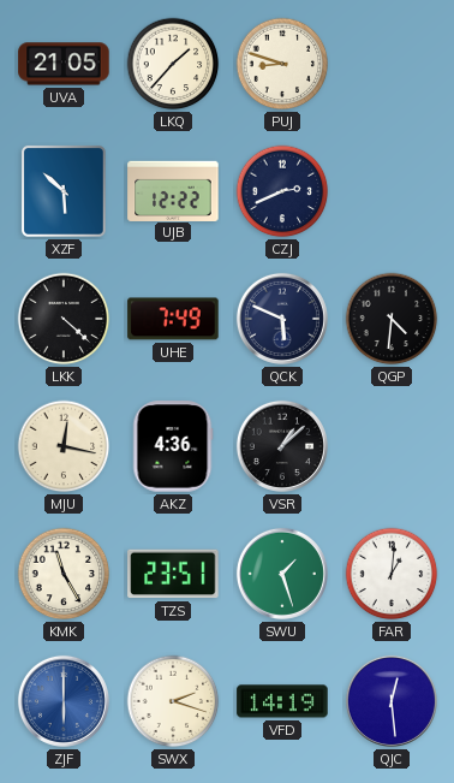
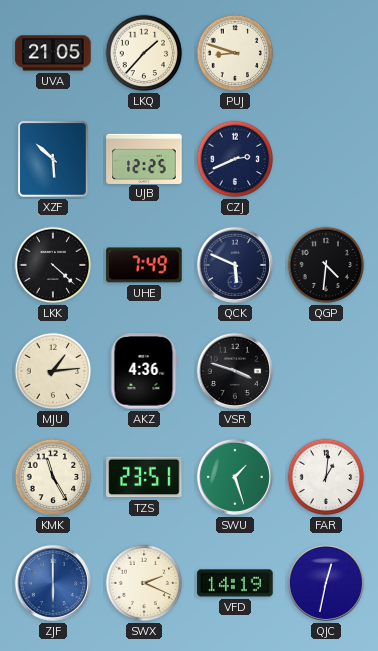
UJB: 12:22 -> 12:25 (144, 158)
MJU: 12:17 -> 1:14 (53, 371)
VSR: 1:08 -> 3:48 (235, 371)
SWX: 2:18 -> 2:19 (144, 583)
QJC: 12:29 -> 12:32 (326, 583)
